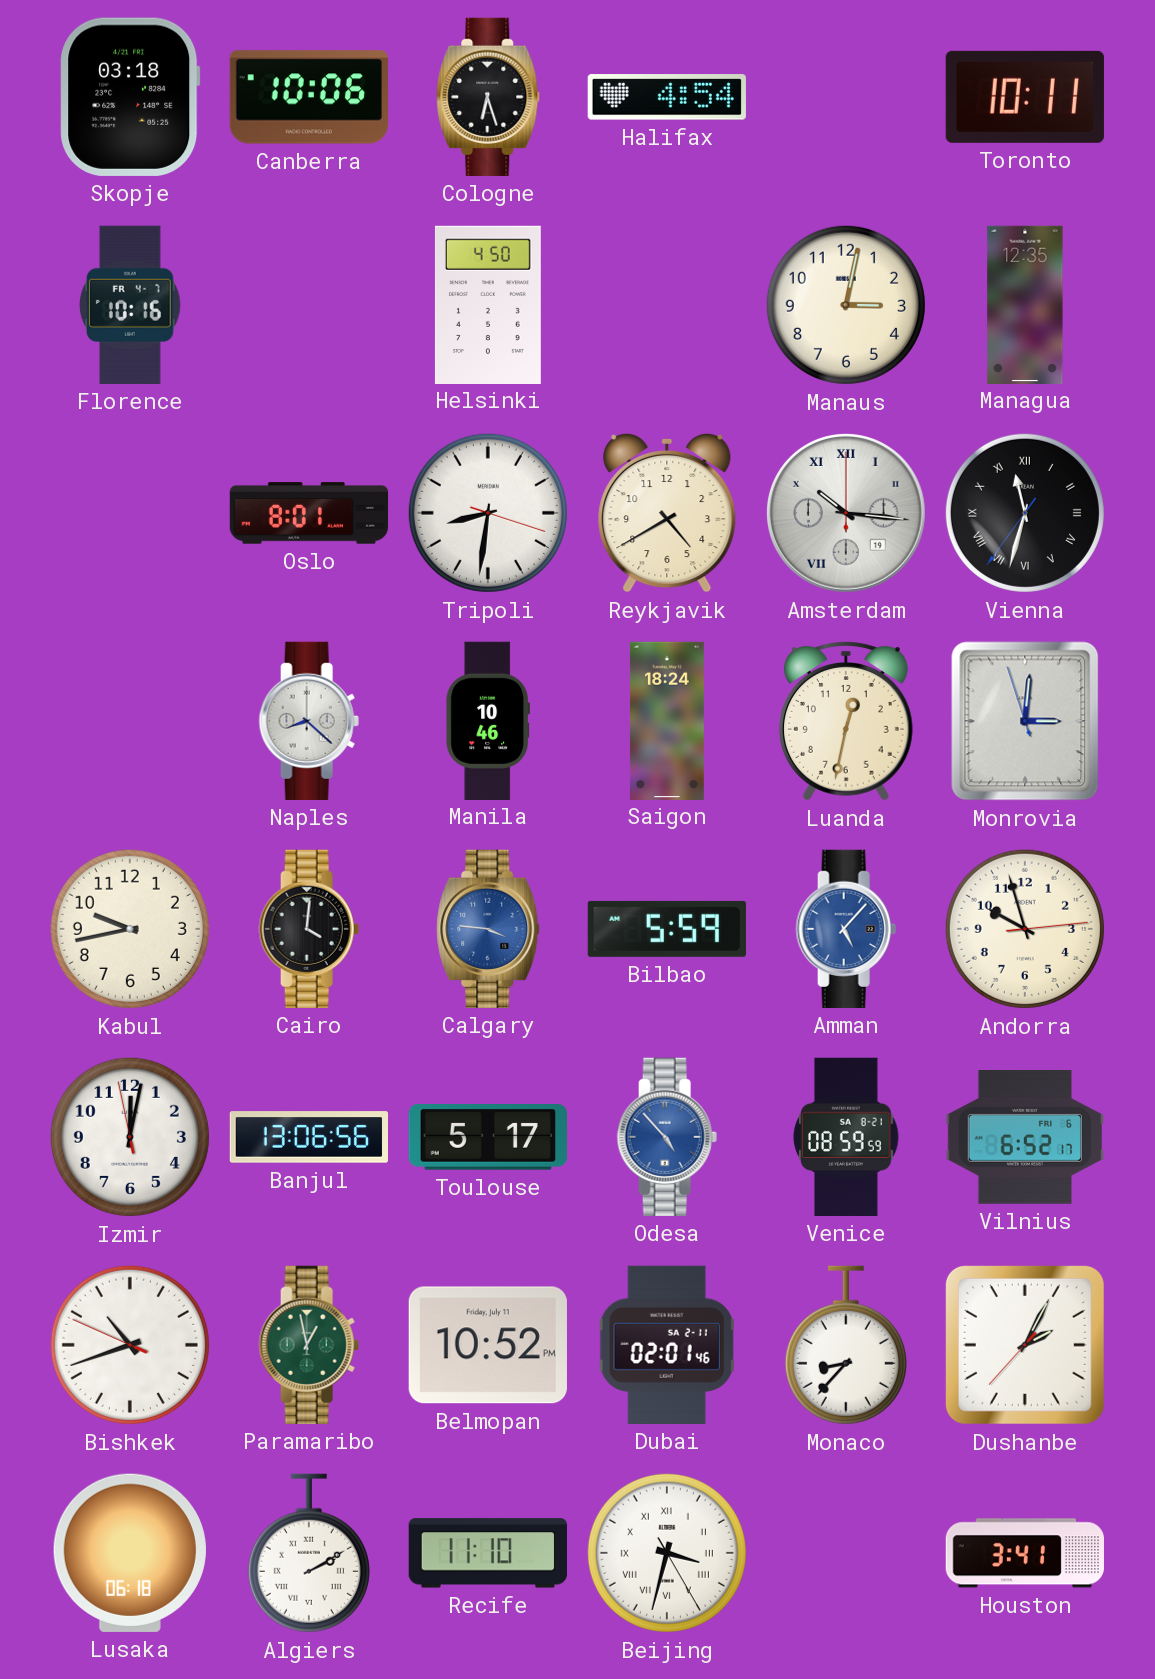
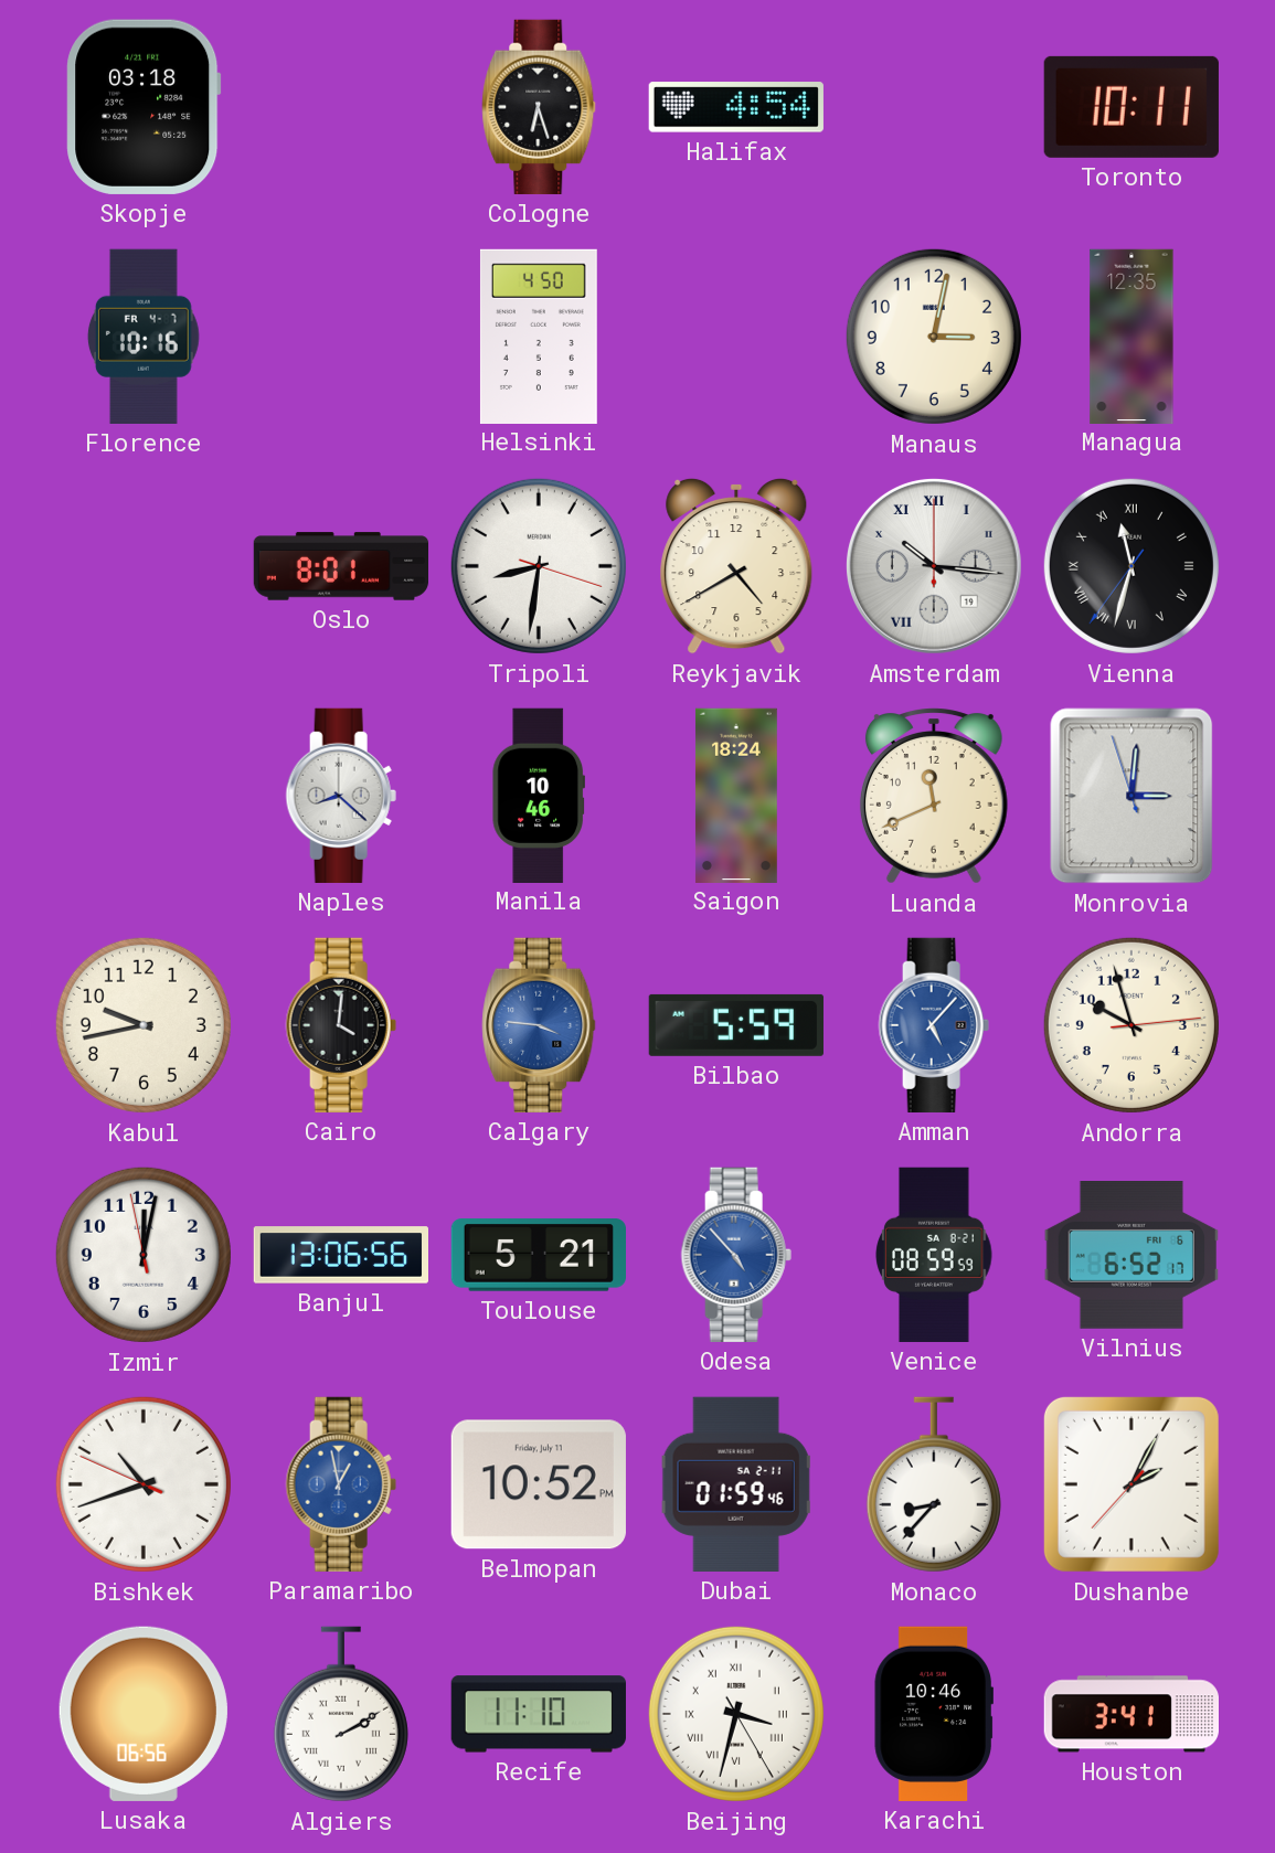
Canberra: 10:06 -> none (309, 97)
Luanda: 12:32 -> 11:41 (934, 796)
Toulouse: 5:17 -> 5:21 (538, 1255)
Paramaribo dial: green -> blue (341, 1484)
Dubai: 02:01 -> 01:59 (736, 1484)
Lusaka: 06:18 -> 06:56 (144, 1714)
Karachi: none -> 10:46 (934, 1714)
